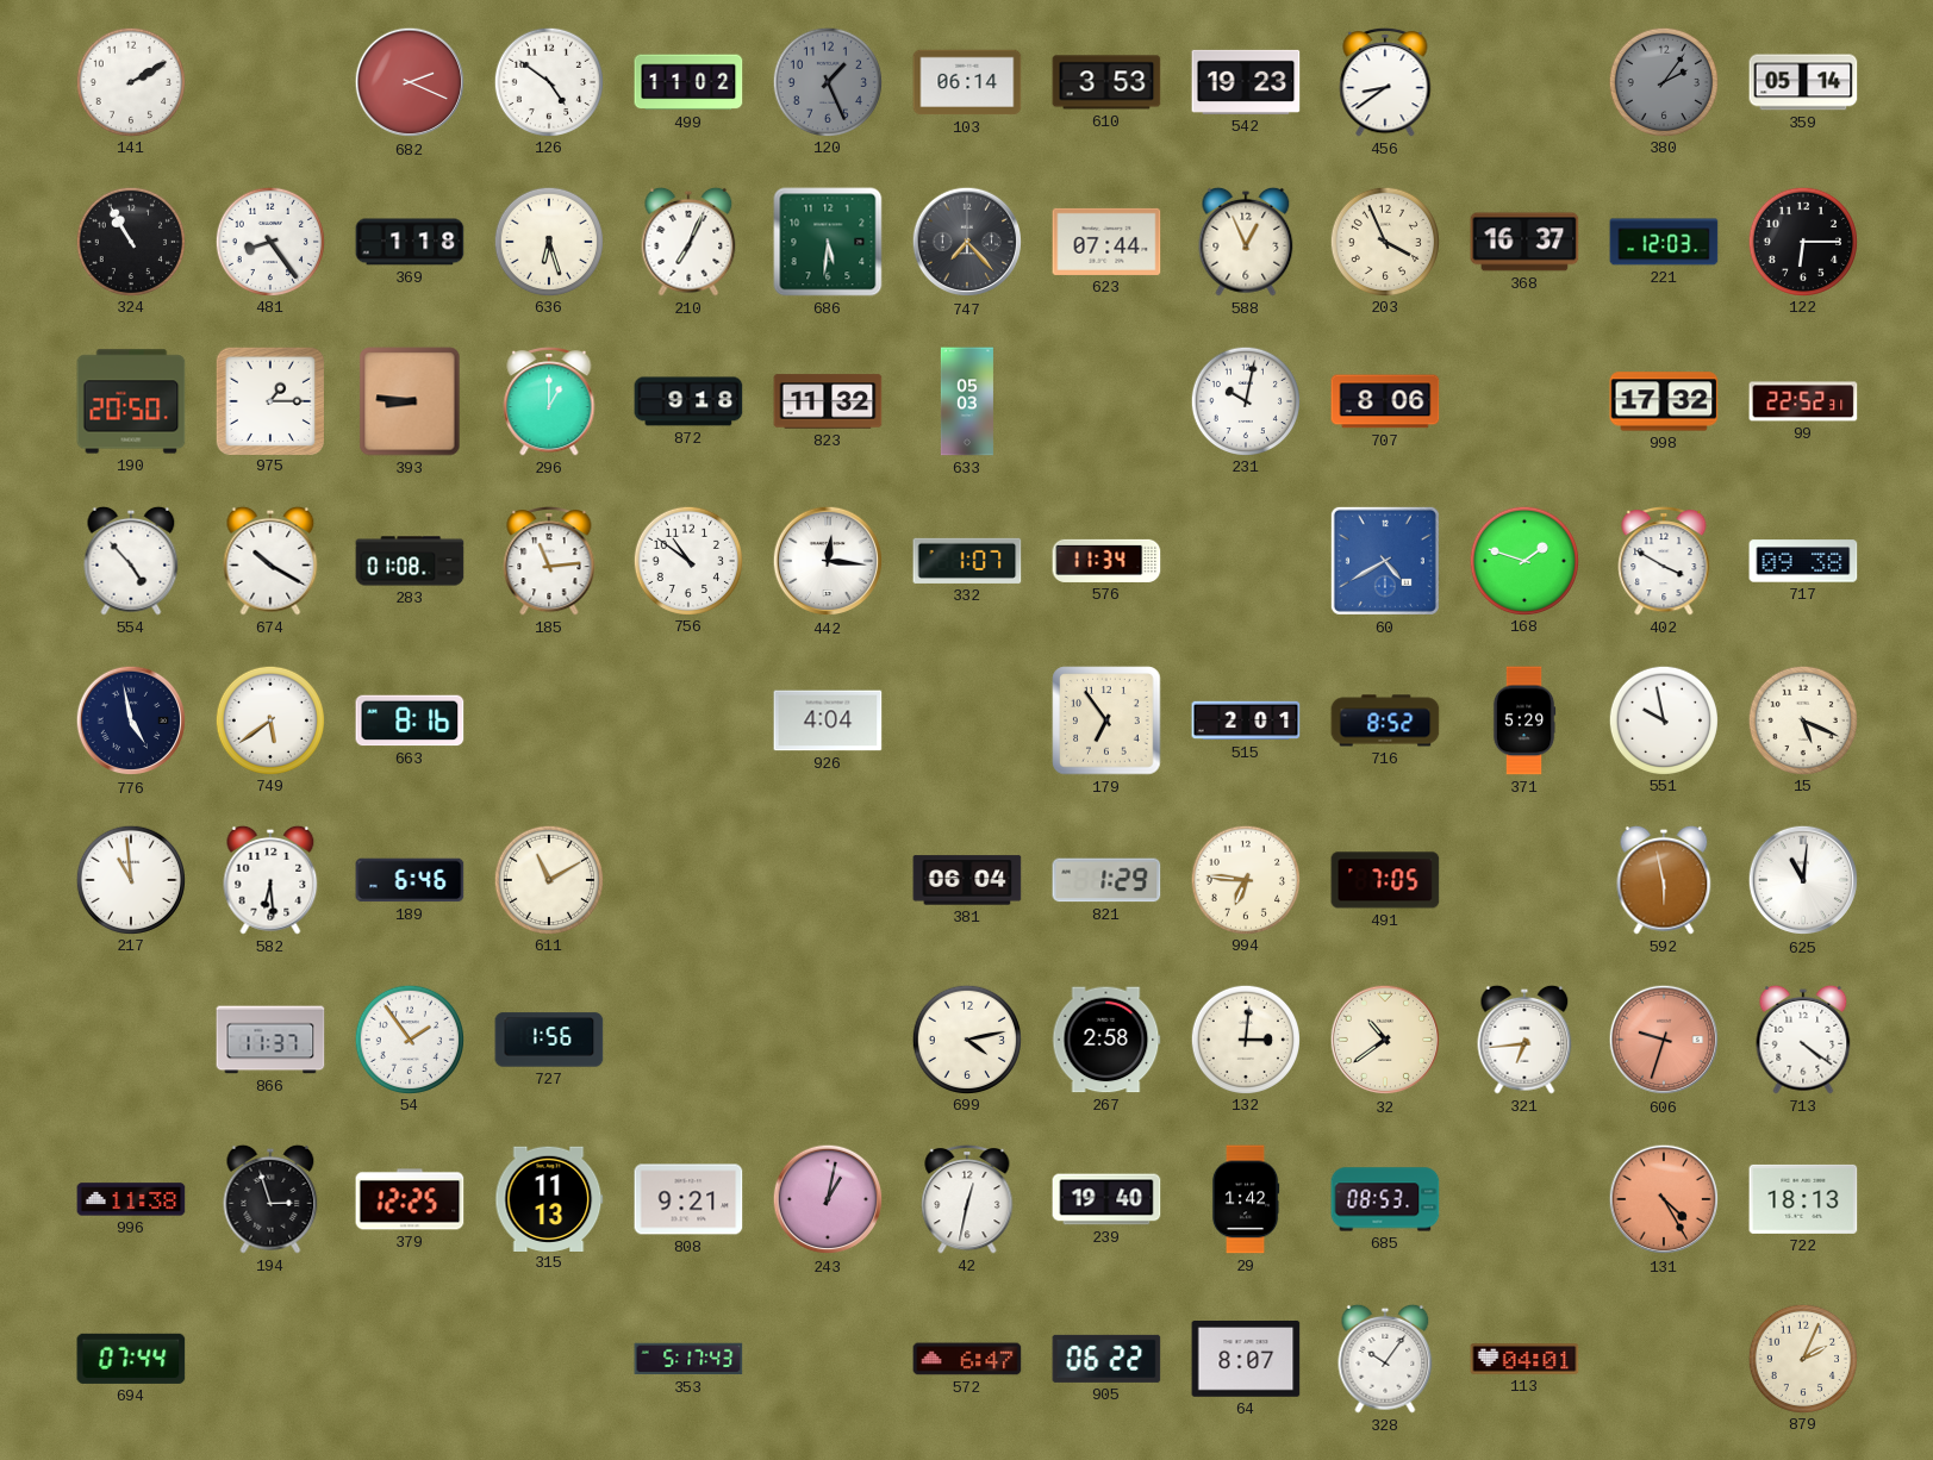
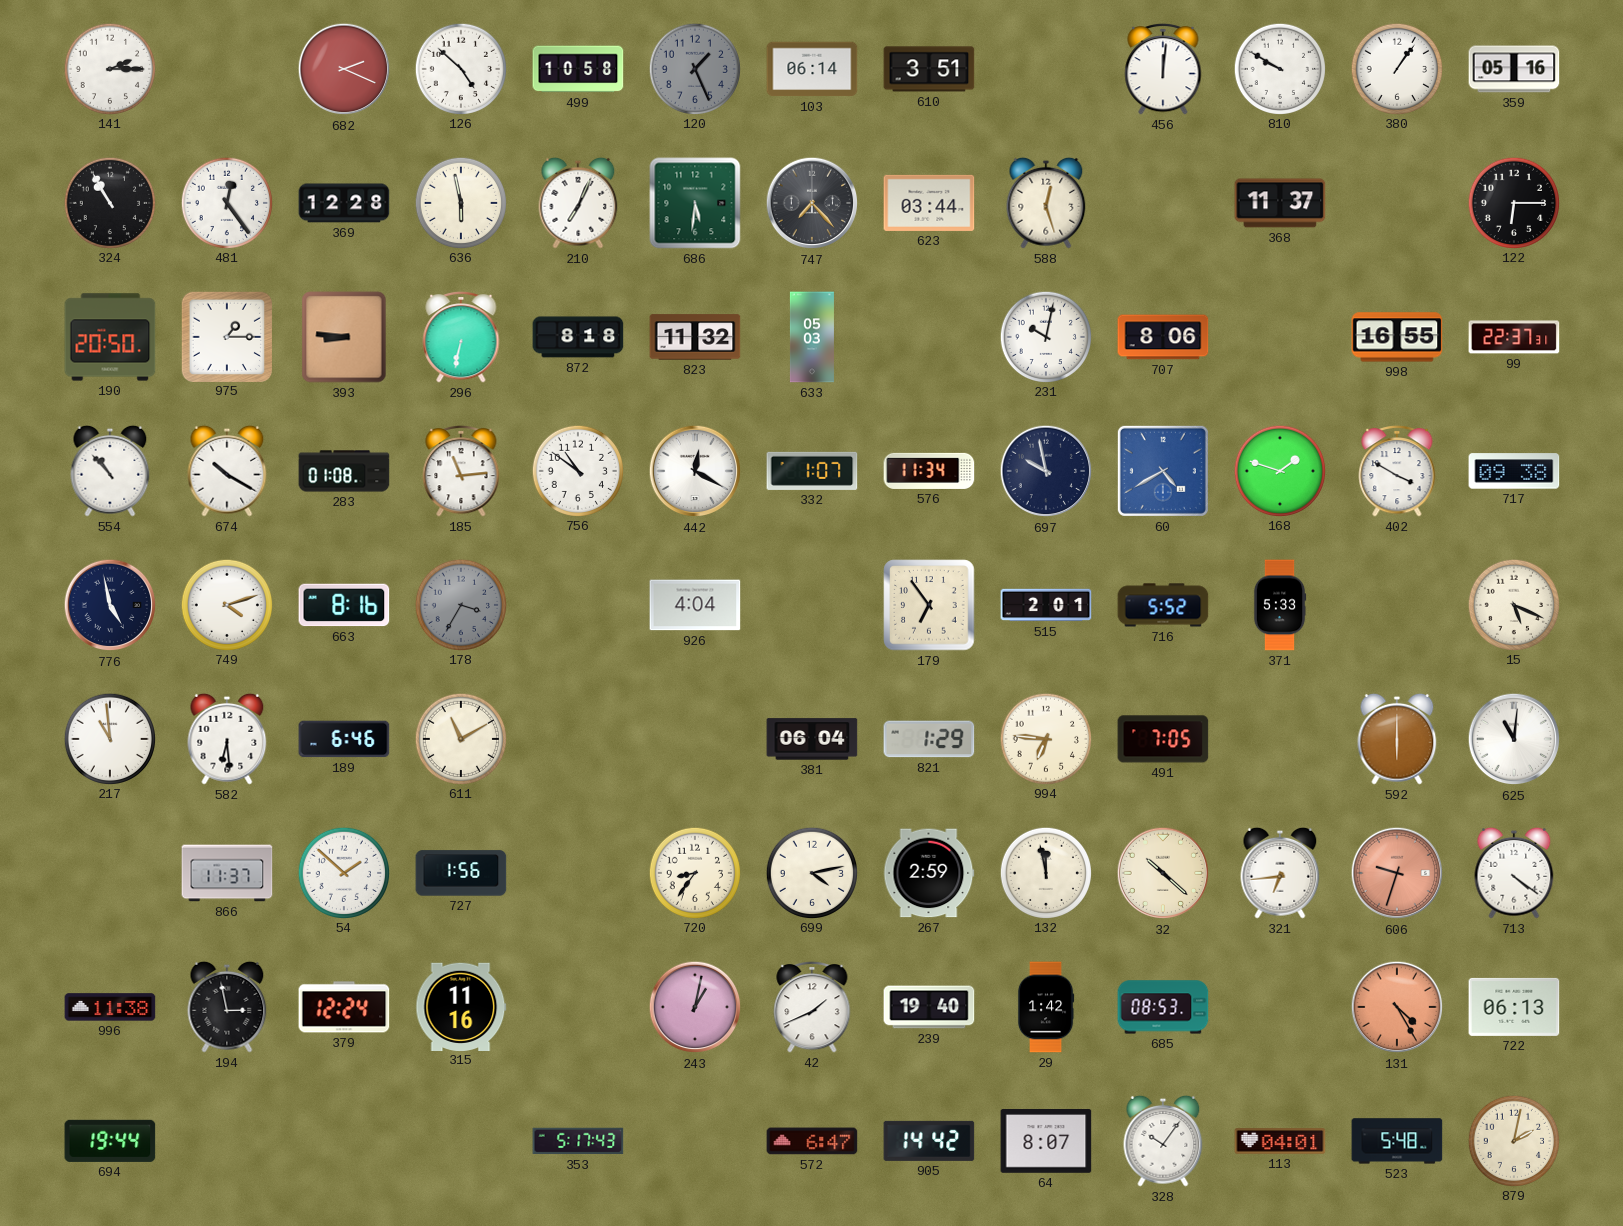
141: 2:10 -> 2:15 (109, 68)
126: 4:51 -> 4:52 (460, 68)
499: 11:02 -> 10:58 (578, 69)
610: 3:53 -> 3:51 (929, 69)
542: 19:23 -> none (1246, 82)
456: 8:39 -> 12:01 (1163, 70)
810: none -> 9:50 (1279, 68)
380: 2:06 -> 1:06 (1396, 68)
380 dial: grey -> white (1396, 68)
359: 05:14 -> 05:16 (1514, 69)
481: 8:24 -> 12:24 (226, 202)
369: 1:18 -> 12:28 (344, 203)
636: 6:27 -> 5:58 (460, 202)
623: 07:44 -> 03:44 (929, 203)
588: 12:56 -> 12:27 (1046, 203)
203: 3:56 -> none (1384, 241)
368: 16:37 -> 11:37 (1280, 203)
221: 12:03 -> none (1664, 242)
296: 1:00 -> 6:32 (461, 338)
872: 9:18 -> 8:18 (578, 337)
998: 17:32 -> 16:55 (1397, 337)
99: 22:52 -> 22:37 (1514, 337)
554: 4:53 -> 10:53 (110, 471)
442: 12:16 -> 12:20 (695, 471)
697: none -> 9:58 (1046, 471)
749: 5:39 -> 4:12 (226, 604)
178: none -> 3:35 (460, 604)
716: 8:52 -> 5:52 (1163, 605)
371: 5:29 -> 5:33 (1280, 605)
551: 9:58 -> none (1663, 719)
592: 5:58 -> 6:00 (1397, 739)
54: 1:54 -> 1:52 (343, 872)
720: none -> 8:36 (694, 872)
267: 2:58 -> 2:59 (929, 873)
132: 3:01 -> 11:58 (1045, 872)
32: 10:39 -> 10:22 (1163, 873)
194: 2:57 -> 2:58 (227, 1007)
379: 12:25 -> 12:24 (344, 1007)
315: 11:13 -> 11:16 (461, 1006)
808: 9:21 -> none (688, 1199)
42: 12:32 -> 1:41 (812, 1008)
722: 18:13 -> 06:13 (1514, 1007)
694: 07:44 -> 19:44 (110, 1141)
905: 06:22 -> 14:42 (929, 1141)
523: none -> 5:48 (1397, 1141)
879: 2:04 -> 2:02 (1513, 1140)
